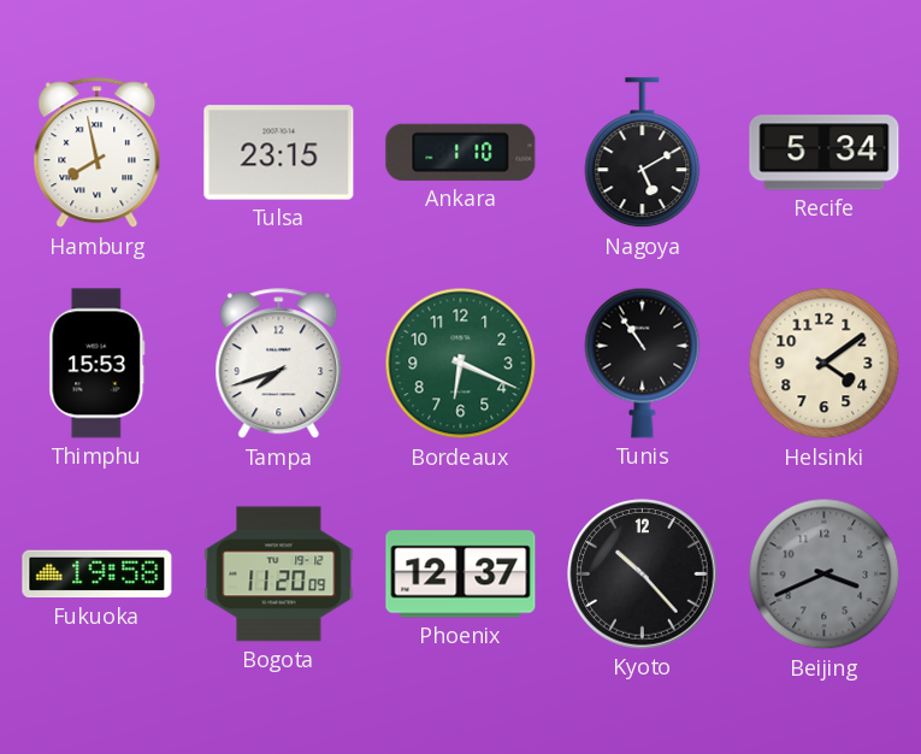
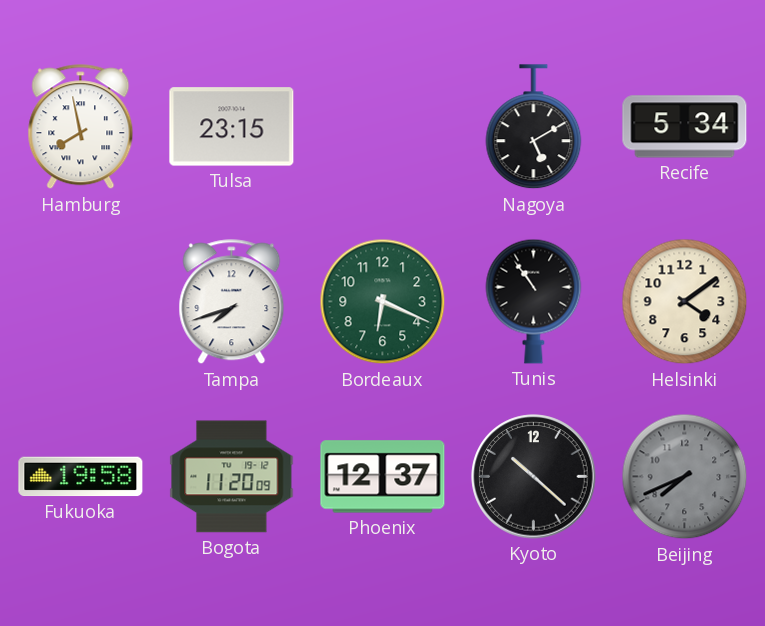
Ankara: 1:10 -> none (461, 152)
Thimphu: 15:53 -> none (98, 364)
Kyoto: 10:23 -> 10:22 (534, 477)
Beijing: 3:41 -> 7:41 (685, 477)
